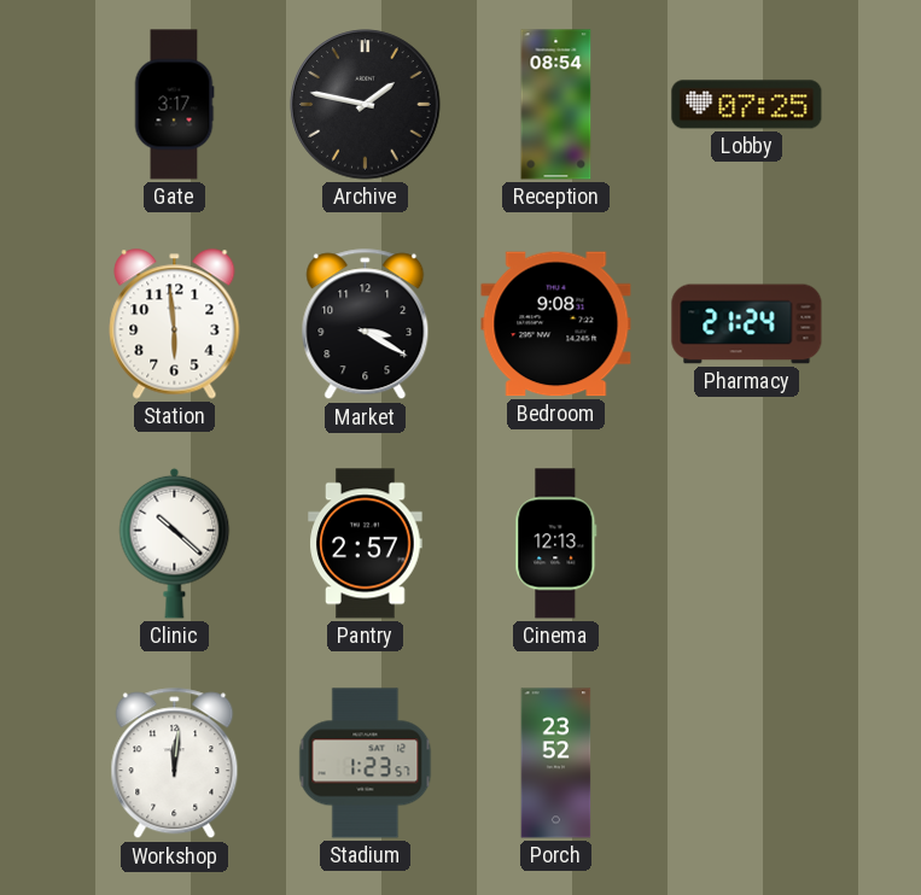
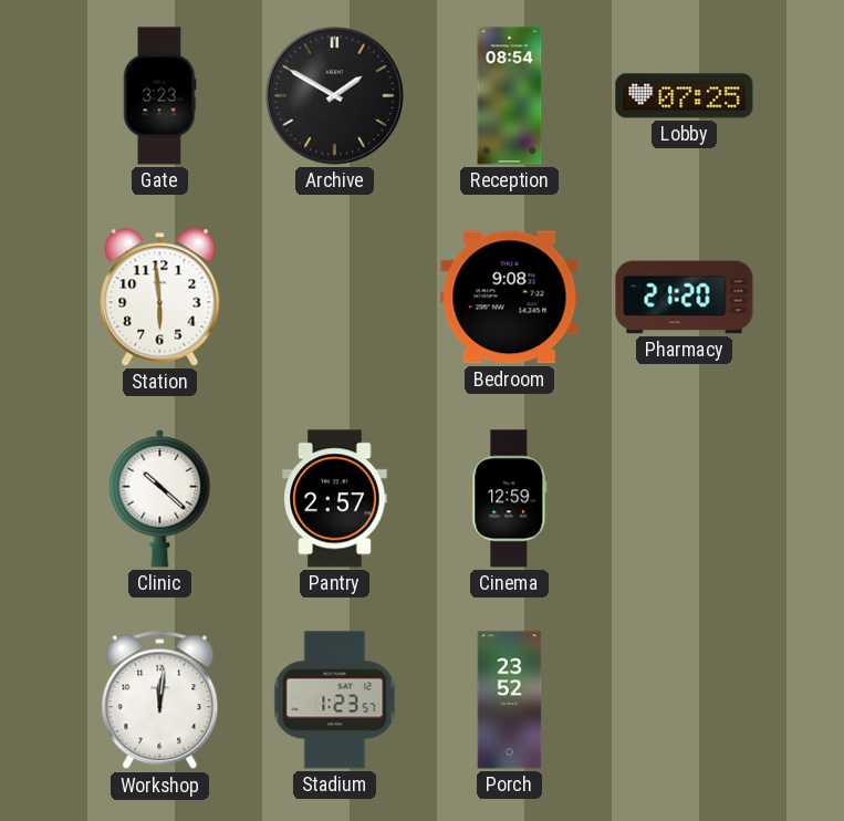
Gate: 3:17 -> 3:23 (159, 96)
Archive: 1:47 -> 1:50 (335, 96)
Market: 3:20 -> none (366, 324)
Pharmacy: 21:24 -> 21:20 (685, 298)
Cinema: 12:13 -> 12:59 (510, 499)
